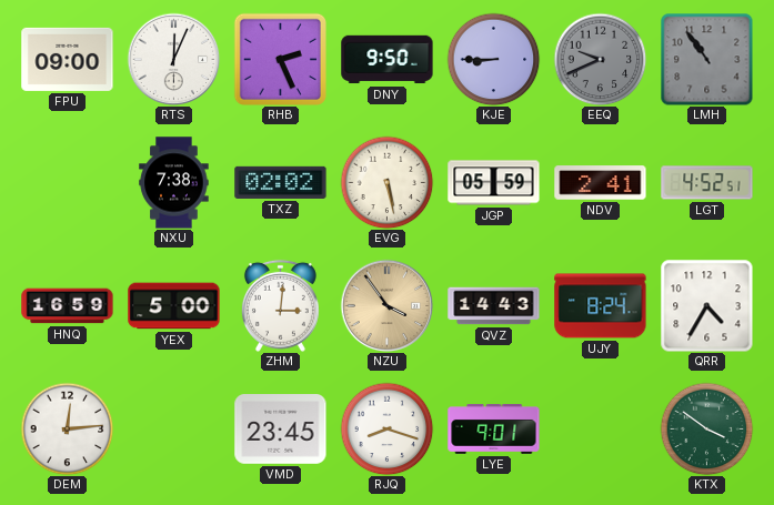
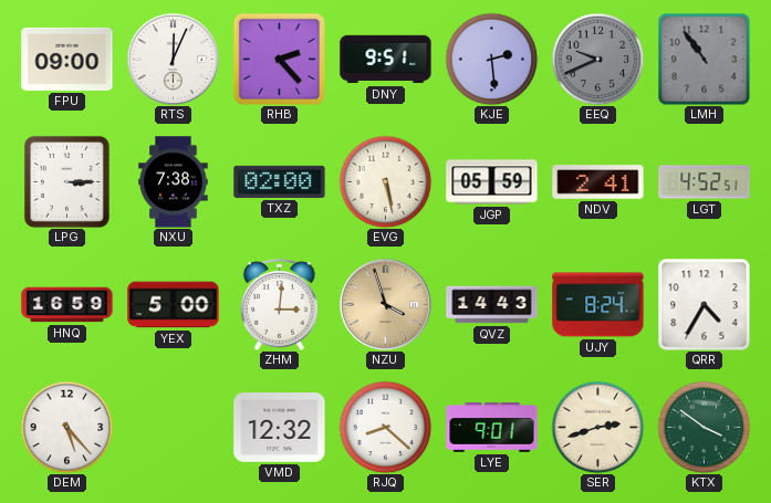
RHB: 2:26 -> 2:23 (279, 59)
DNY: 9:50 -> 9:51 (386, 60)
KJE: 8:45 -> 2:29 (491, 59)
LPG: none -> 3:15 (66, 181)
TXZ: 02:02 -> 02:00 (280, 181)
NZU: 3:54 -> 3:57 (385, 304)
DEM: 12:14 -> 5:23 (66, 427)
VMD: 23:45 -> 12:32 (280, 428)
RJQ: 8:18 -> 8:22 (385, 427)
SER: none -> 2:42 (597, 427)
